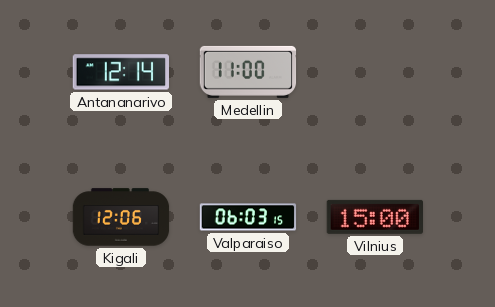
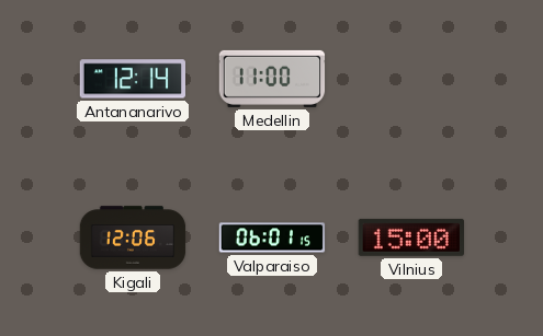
Valparaiso: 06:03 -> 06:01 (272, 237)
